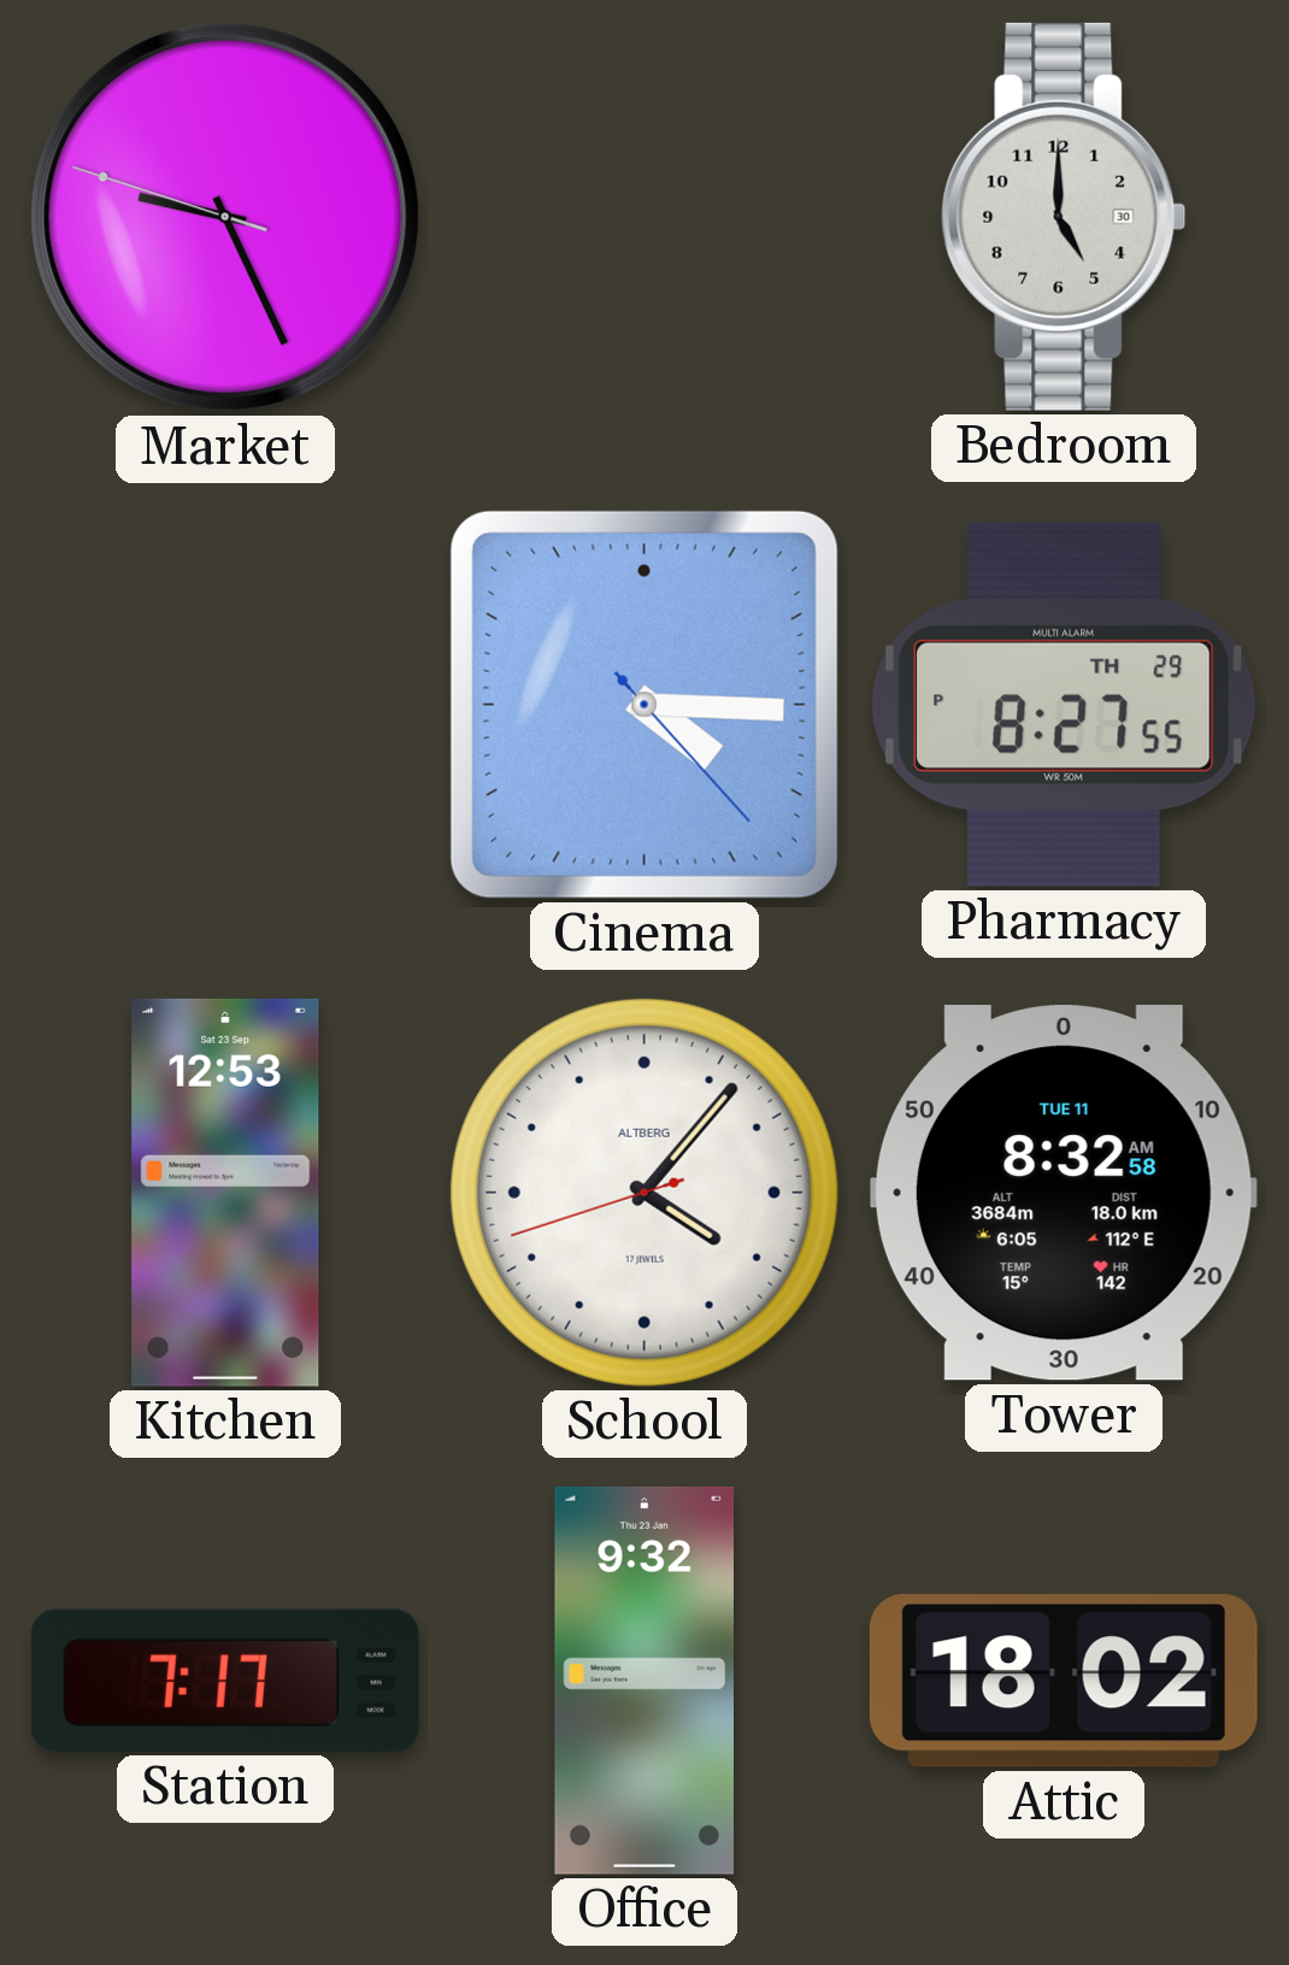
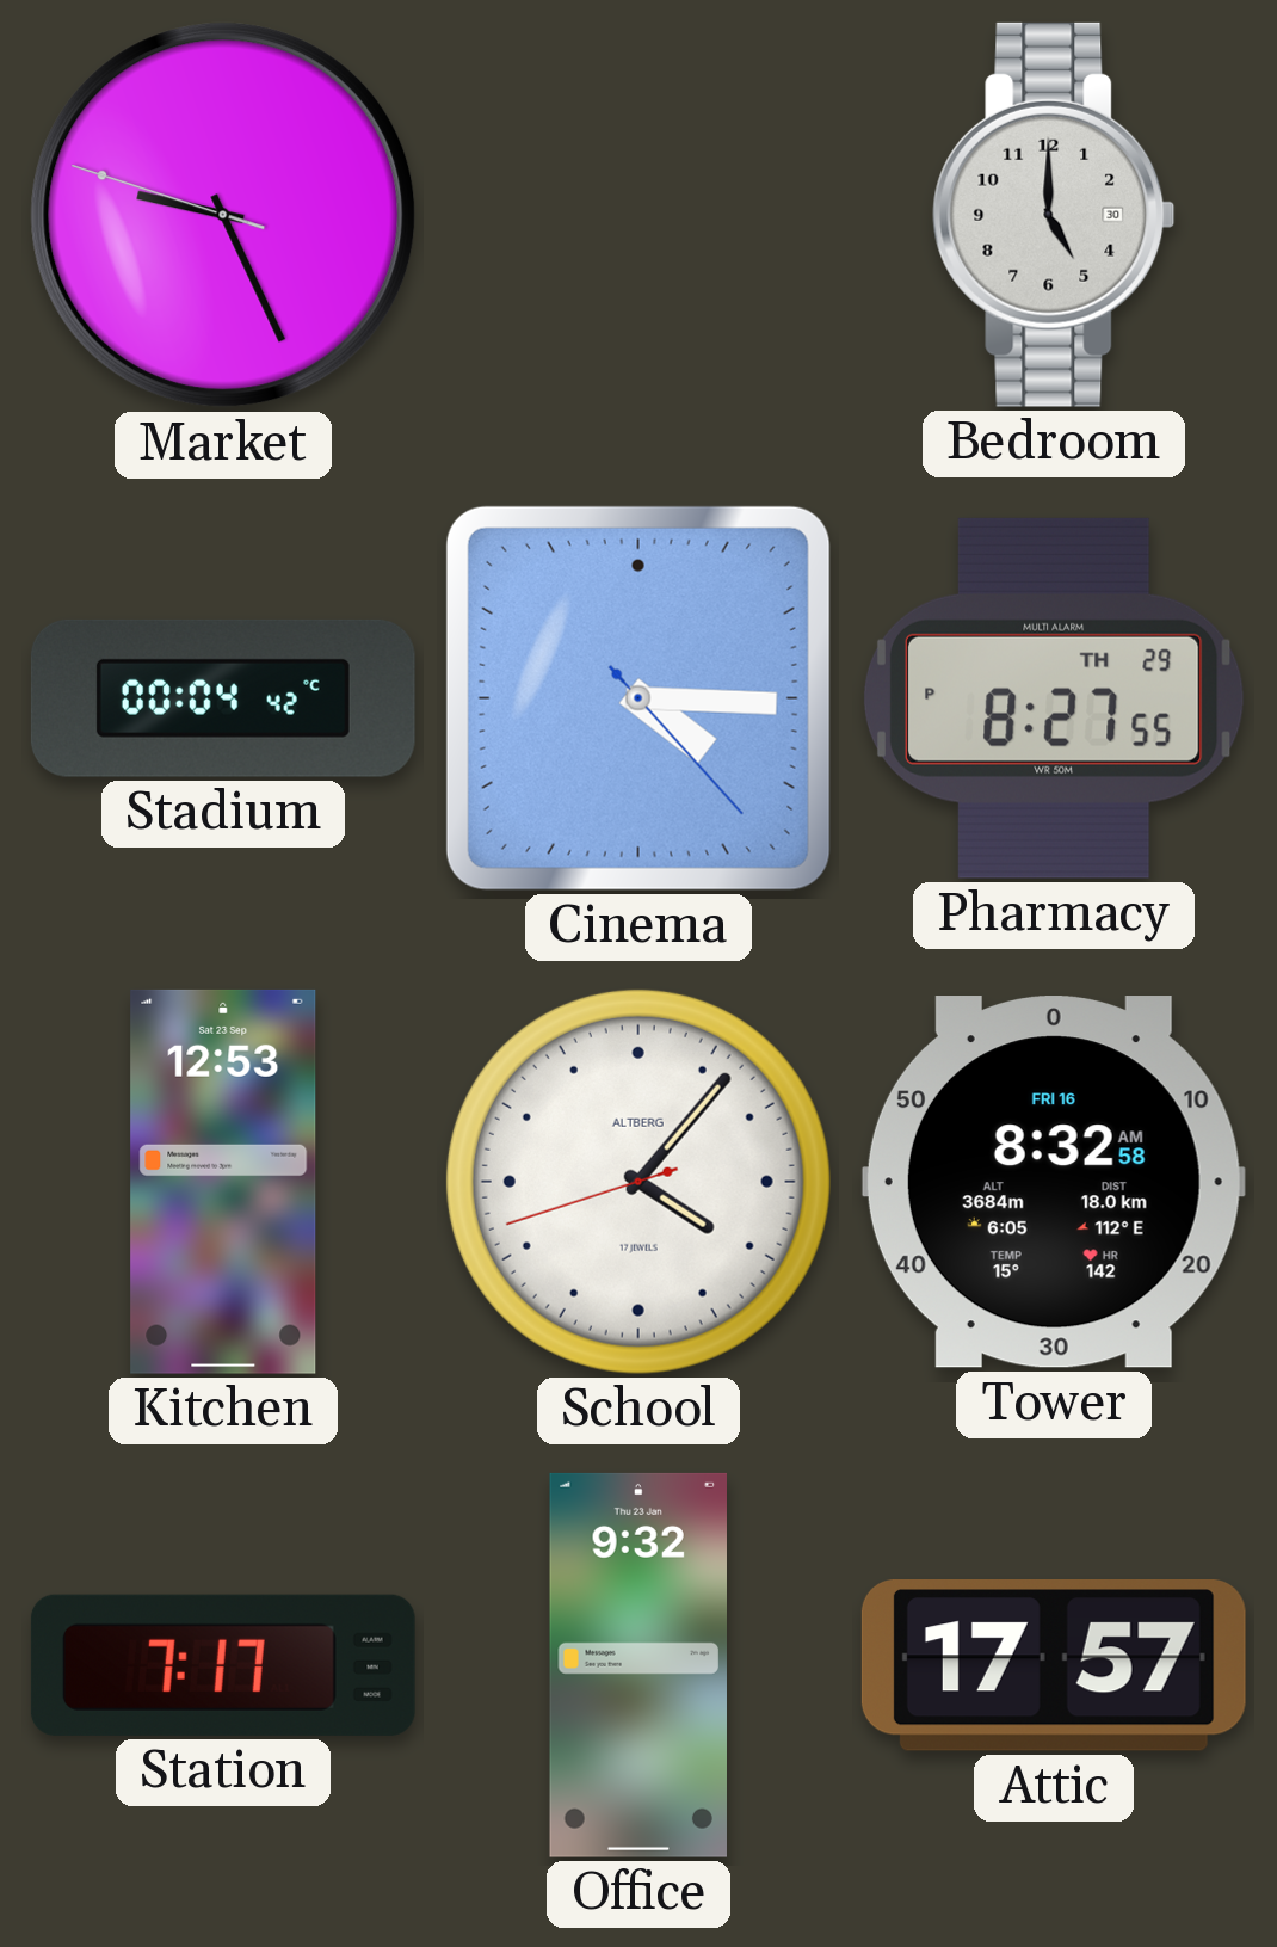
Stadium: none -> 00:04 (223, 698)
Tower date: TUE 11 -> FRI 16 (1054, 1182)
Attic: 18:02 -> 17:57 (1054, 1665)
